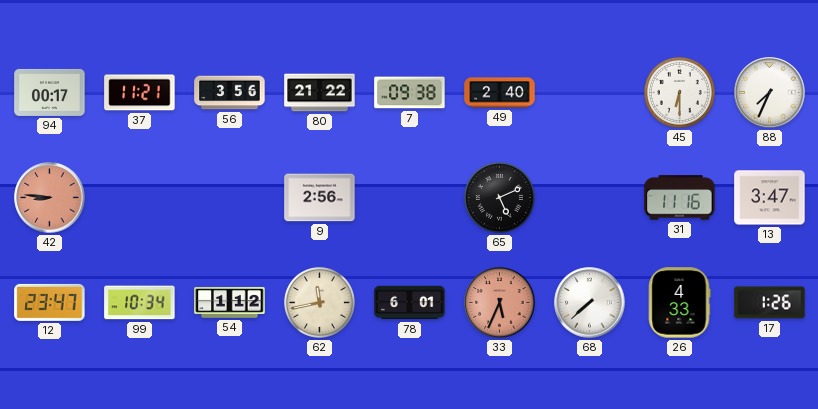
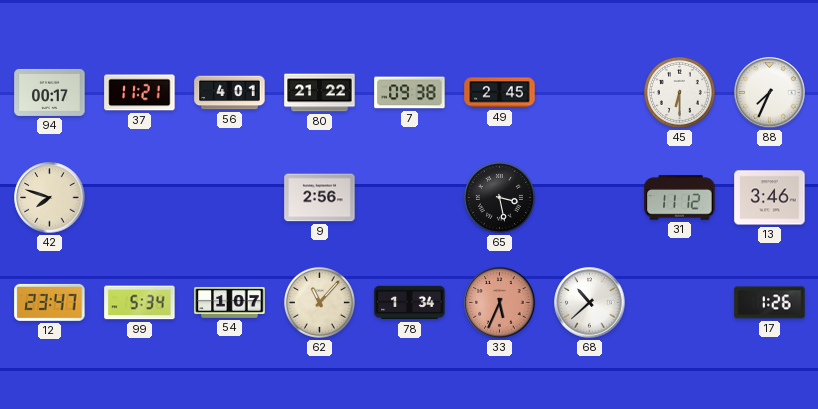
56: 3:56 -> 4:01 (230, 93)
49: 2:40 -> 2:45 (500, 93)
42: 8:46 -> 7:48 (50, 198)
42 dial: salmon -> cream (50, 198)
65: 5:11 -> 3:28 (499, 197)
31: 11:16 -> 11:12 (680, 198)
13: 3:47 -> 3:46 (770, 198)
99: 10:34 -> 5:34 (140, 303)
54: 1:12 -> 1:07 (230, 302)
62: 11:43 -> 11:07 (319, 302)
78: 6:01 -> 1:34 (410, 303)
68: 7:38 -> 10:38 (590, 303)
26: 4:33 -> none (679, 303)
